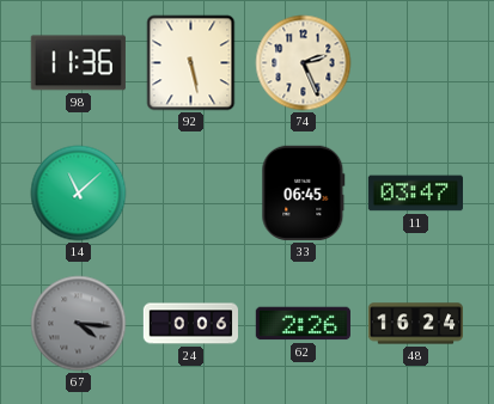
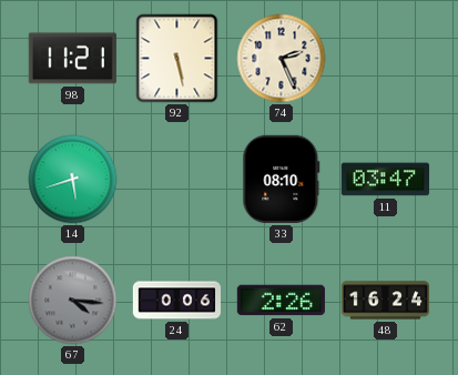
98: 11:36 -> 11:21 (72, 59)
14: 11:08 -> 5:42 (73, 180)
33: 06:45 -> 08:10 (282, 179)
